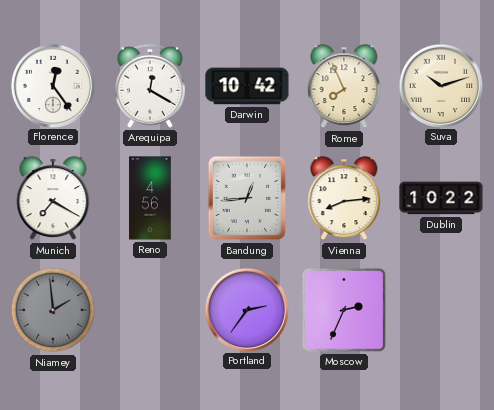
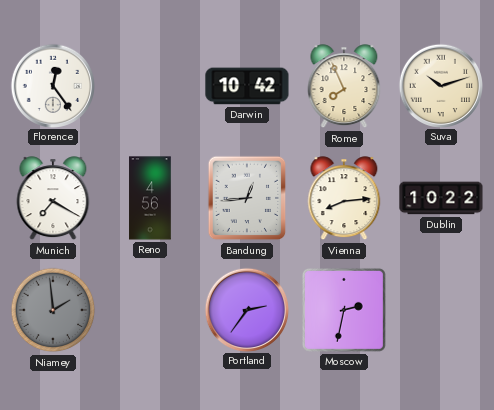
Arequipa: 12:20 -> none (150, 86)
Moscow: 2:34 -> 2:32 (344, 310)
